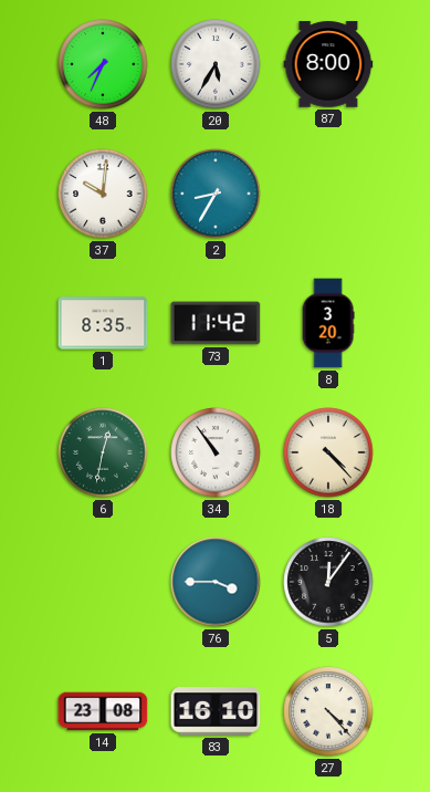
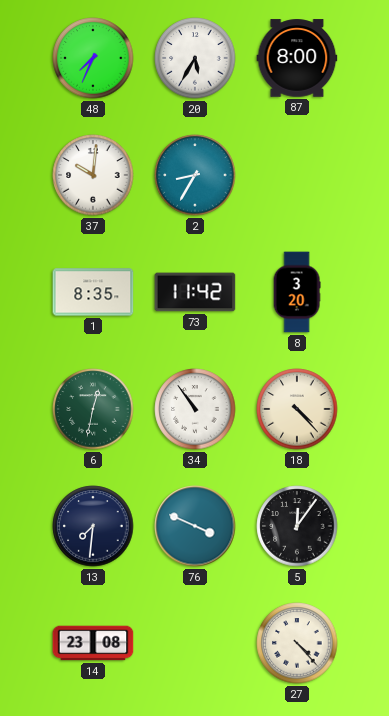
13: none -> 7:31 (93, 526)
76: 3:45 -> 3:49 (195, 526)
83: 16:10 -> none (216, 711)
